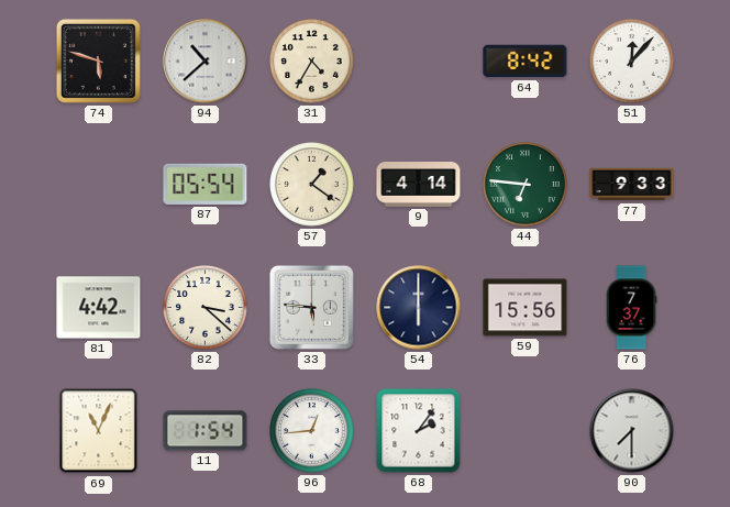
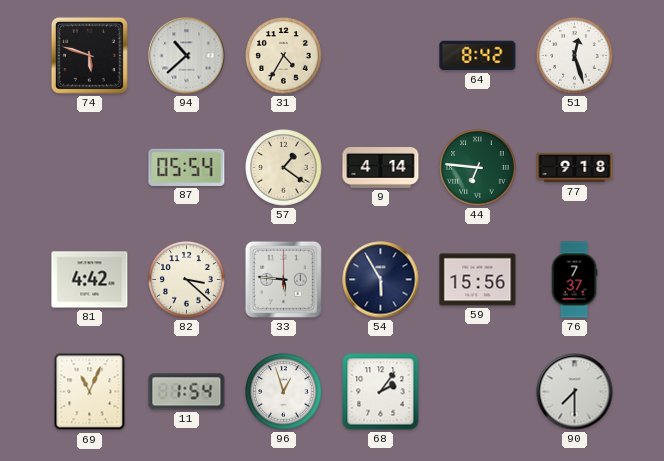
51: 12:07 -> 12:27 (575, 56)
77: 9:33 -> 9:18 (575, 168)
54: 6:00 -> 5:55 (381, 280)
96: 12:44 -> 12:57 (284, 392)
